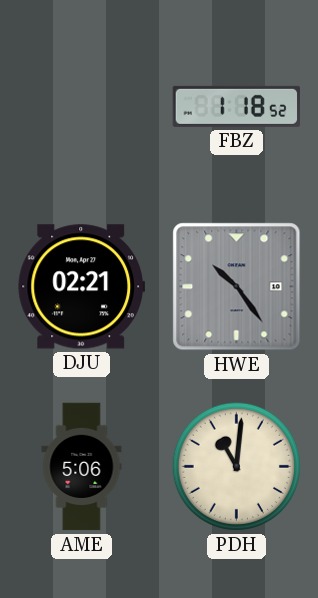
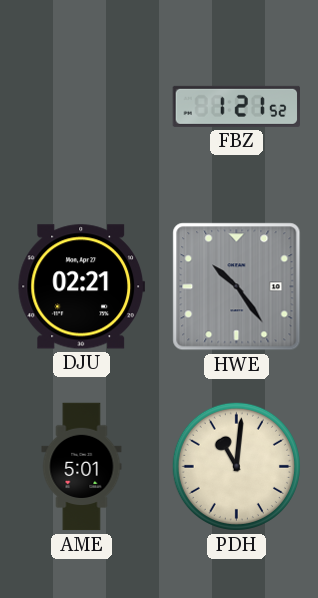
FBZ: 1:18 -> 1:21 (236, 106)
AME: 5:06 -> 5:01 (82, 467)
